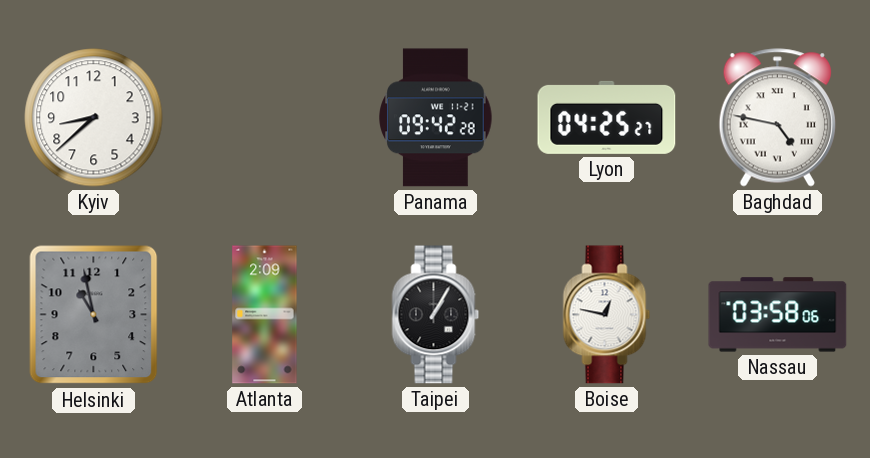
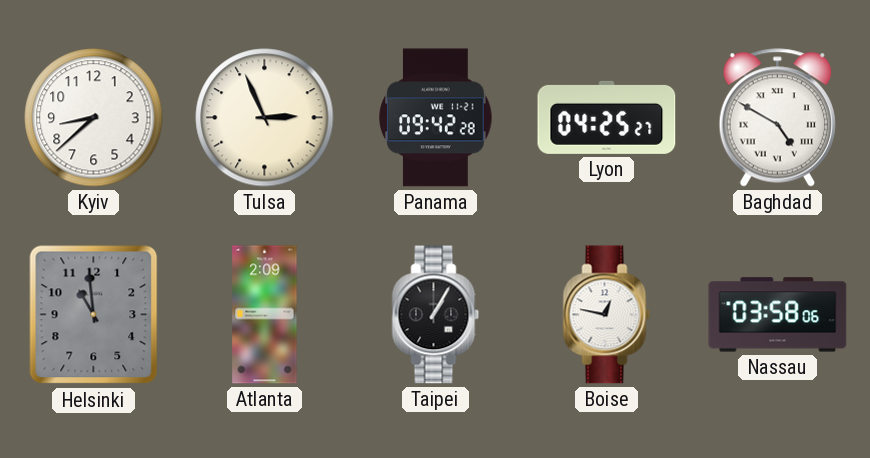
Tulsa: none -> 2:56 (265, 118)
Baghdad: 4:47 -> 4:50 (777, 118)
Helsinki: 10:58 -> 10:59 (94, 315)
